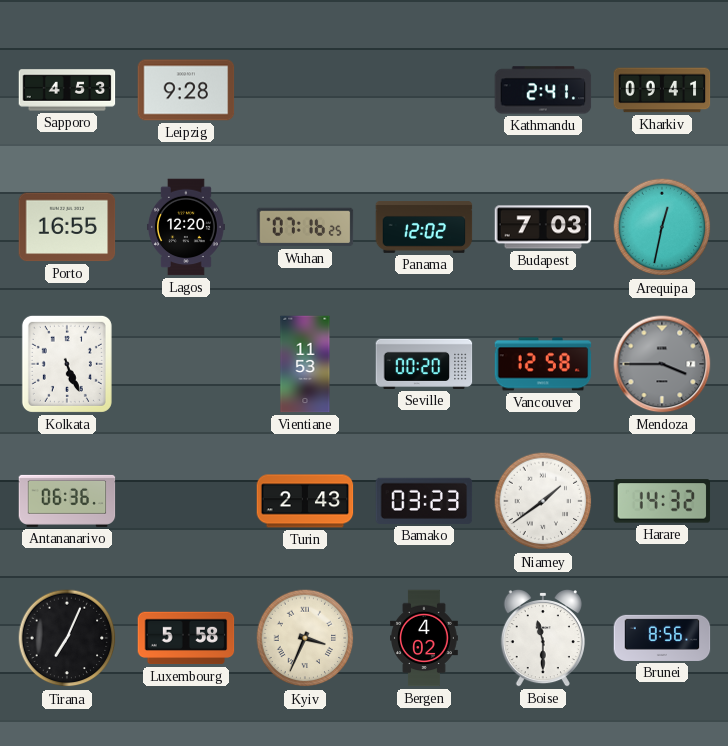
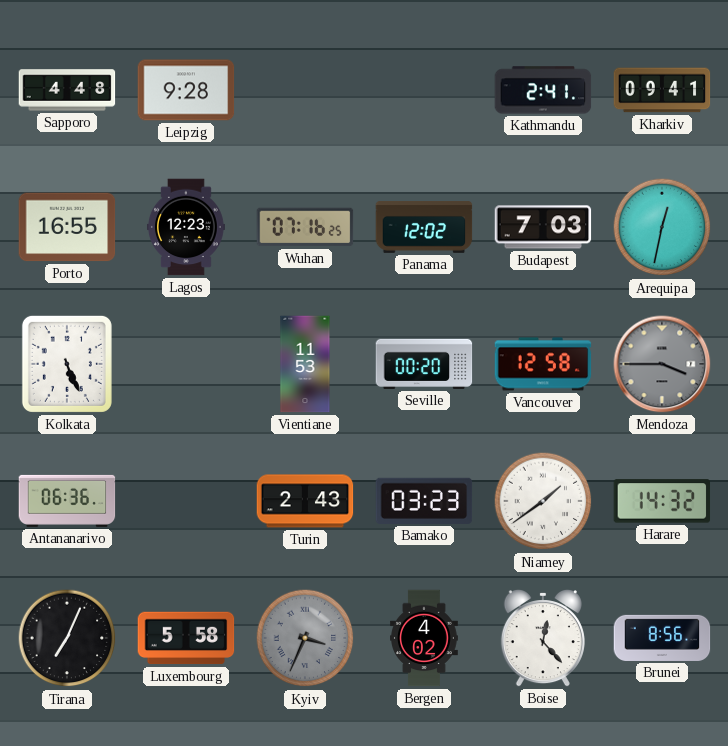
Sapporo: 4:53 -> 4:48 (67, 90)
Lagos: 12:20 -> 12:23 (186, 227)
Kyiv dial: cream -> grey (305, 638)
Boise: 11:30 -> 12:23 (543, 639)
